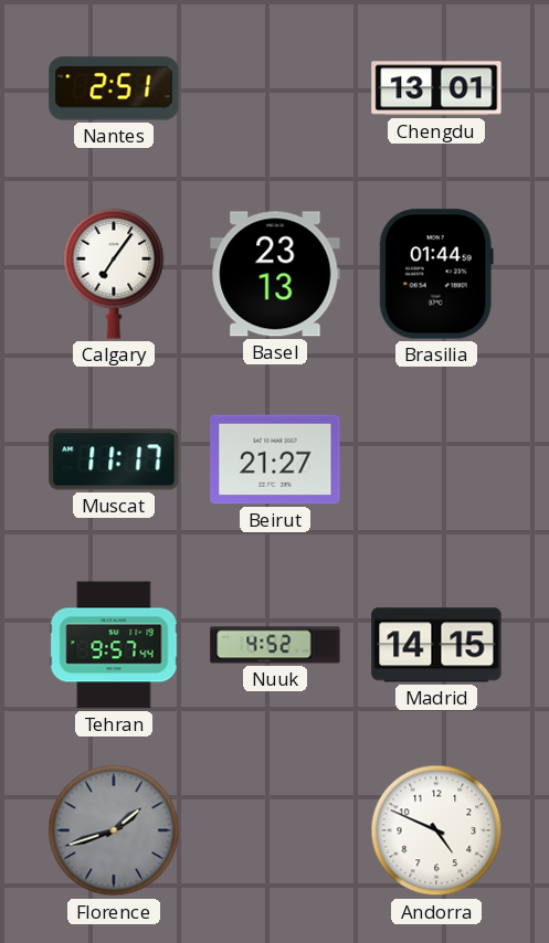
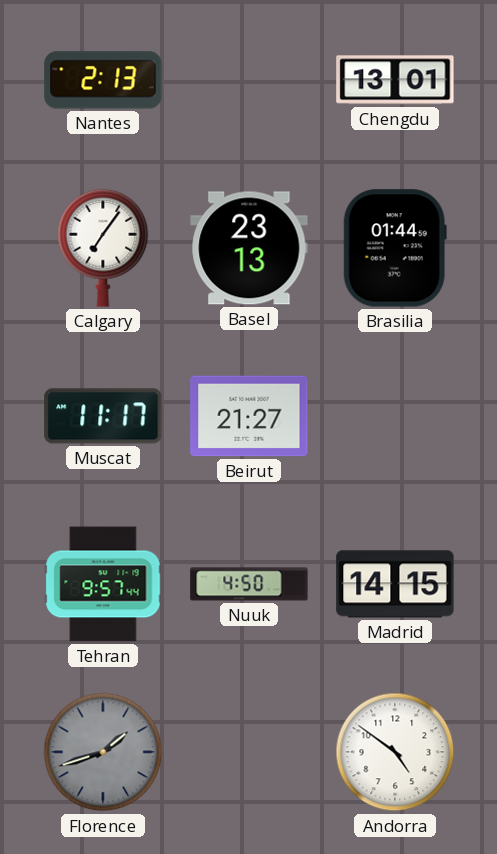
Nantes: 2:51 -> 2:13 (103, 80)
Nuuk: 4:52 -> 4:50 (249, 584)
Andorra: 4:49 -> 4:51 (395, 752)
